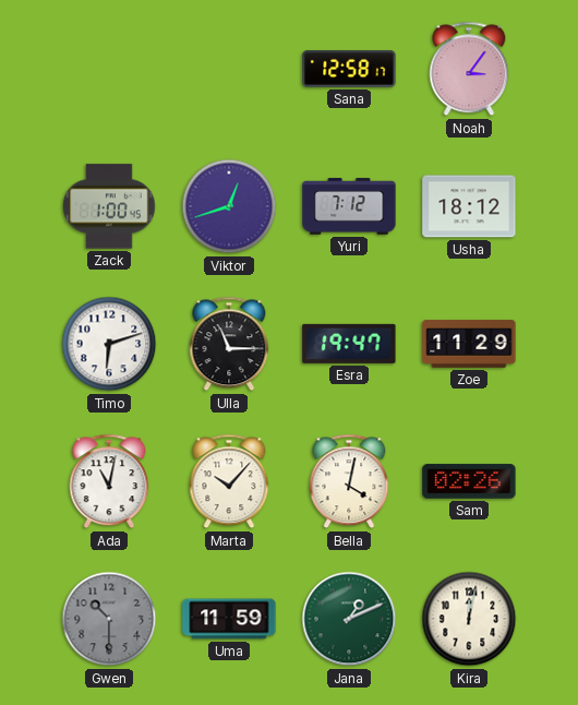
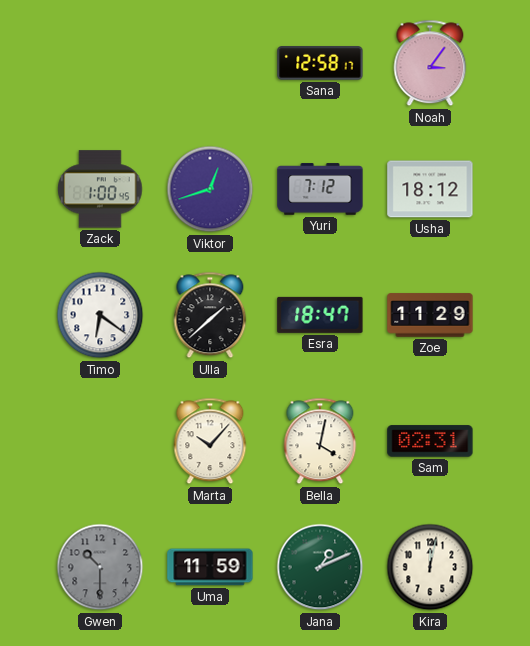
Timo: 6:12 -> 6:21 (100, 315)
Ulla: 11:15 -> 1:38 (210, 315)
Esra: 19:47 -> 18:47 (320, 315)
Ada: 11:02 -> none (109, 481)
Sam: 02:26 -> 02:31 (430, 441)
